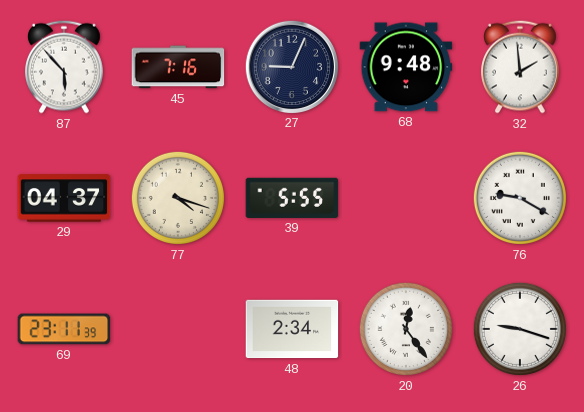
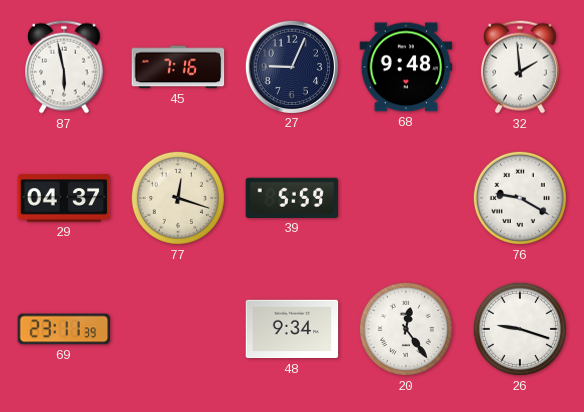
87: 5:53 -> 5:58 (65, 67)
77: 4:18 -> 12:18 (178, 198)
39: 5:55 -> 5:59 (292, 198)
48: 2:34 -> 9:34 (292, 329)
